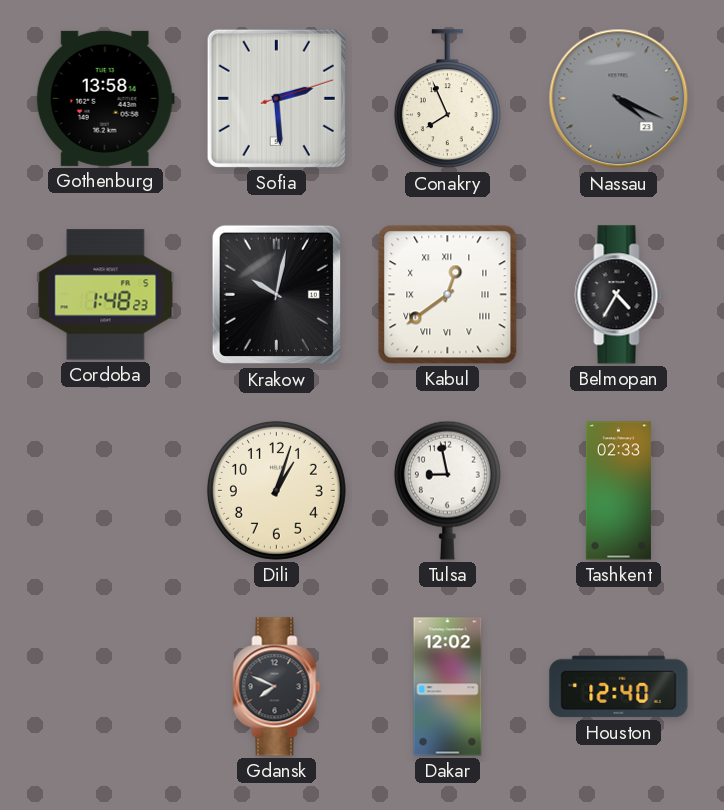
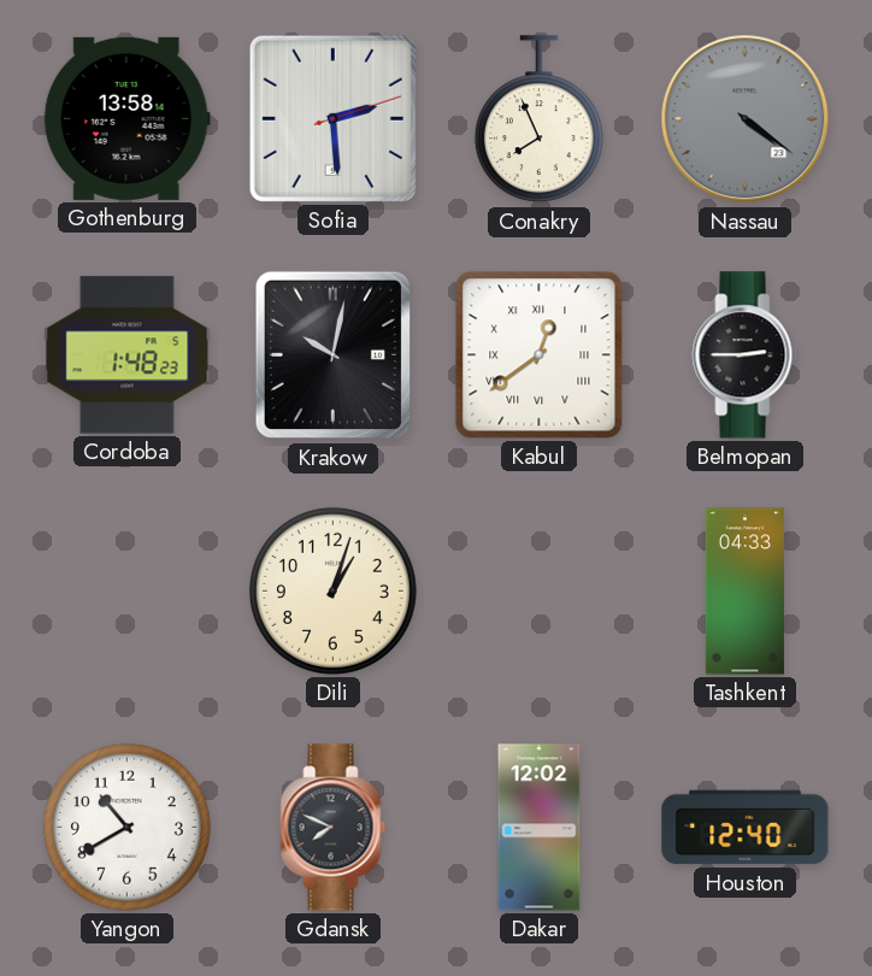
Nassau: 4:19 -> 4:21 (746, 119)
Belmopan: 4:35 -> 2:45 (746, 355)
Tulsa: 8:58 -> none (447, 490)
Tashkent: 02:33 -> 04:33 (744, 592)
Yangon: none -> 10:40 (126, 827)
